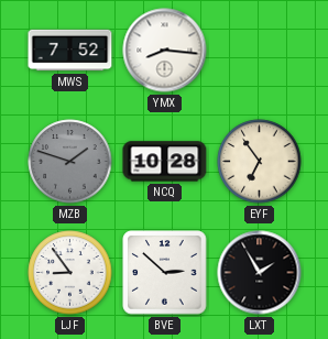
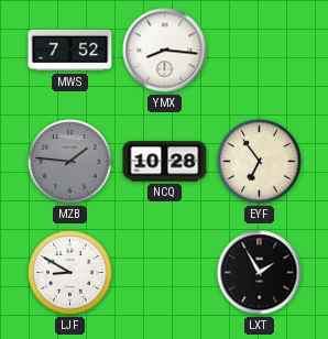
MZB: 1:48 -> 1:46 (70, 162)
LJF: 8:54 -> 8:50 (70, 273)
BVE: 2:52 -> none (165, 273)
